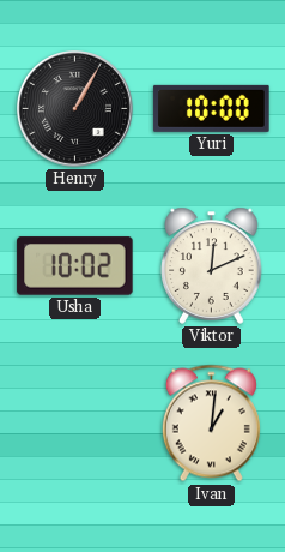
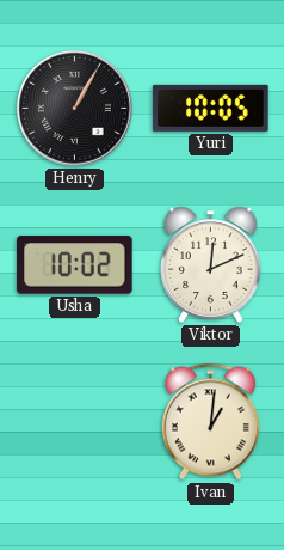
Yuri: 10:00 -> 10:05 (211, 108)
